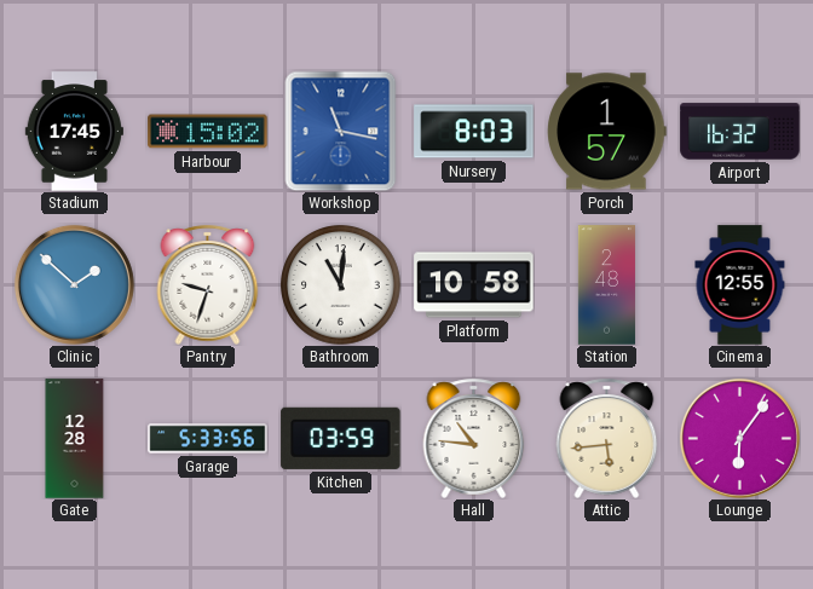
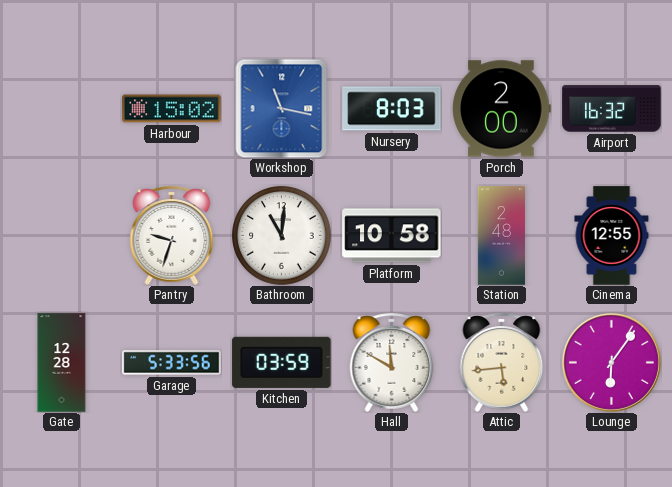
Stadium: 17:45 -> none (74, 132)
Porch: 1:57 -> 2:00 (502, 109)
Clinic: 1:52 -> none (74, 284)
Hall: 10:46 -> 11:50 (392, 362)
